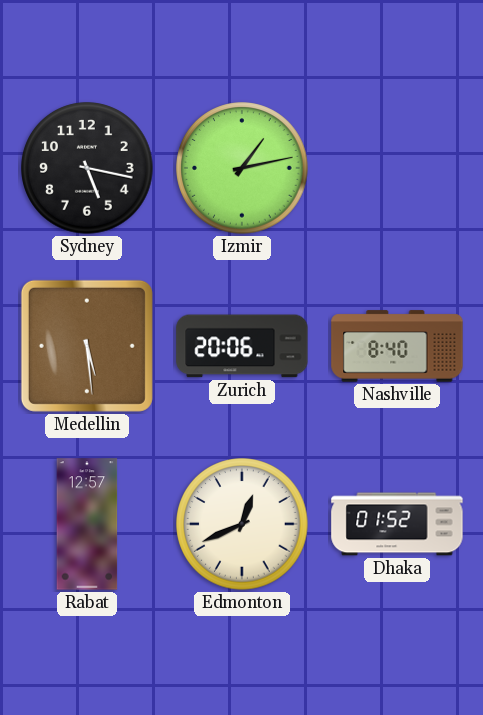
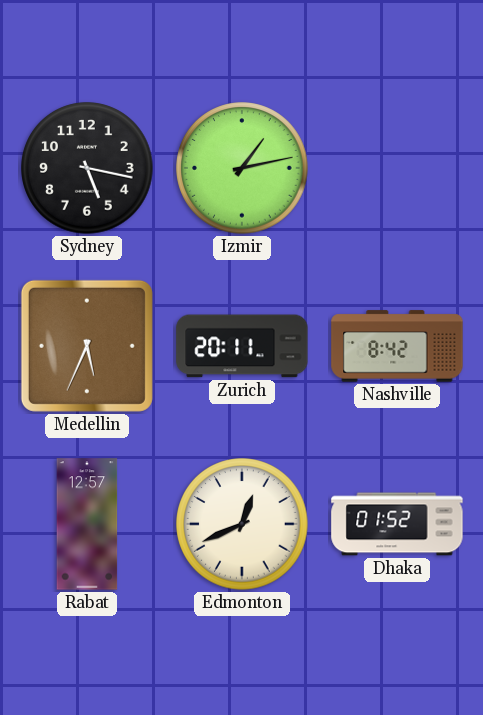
Medellin: 5:29 -> 5:34 (87, 346)
Zurich: 20:06 -> 20:11 (242, 346)
Nashville: 8:40 -> 8:42 (397, 346)
